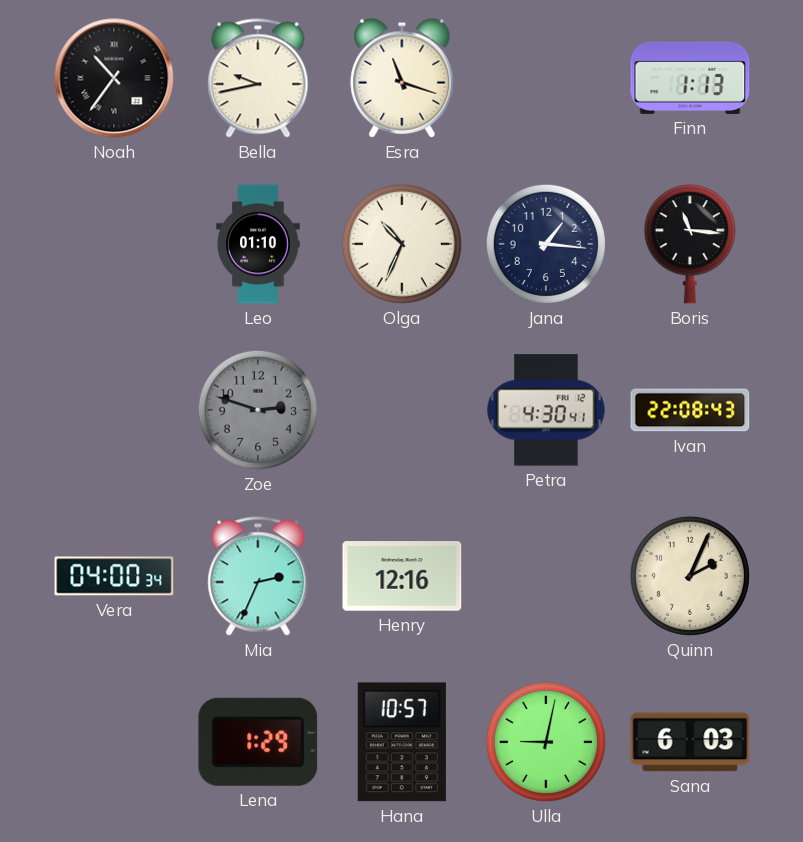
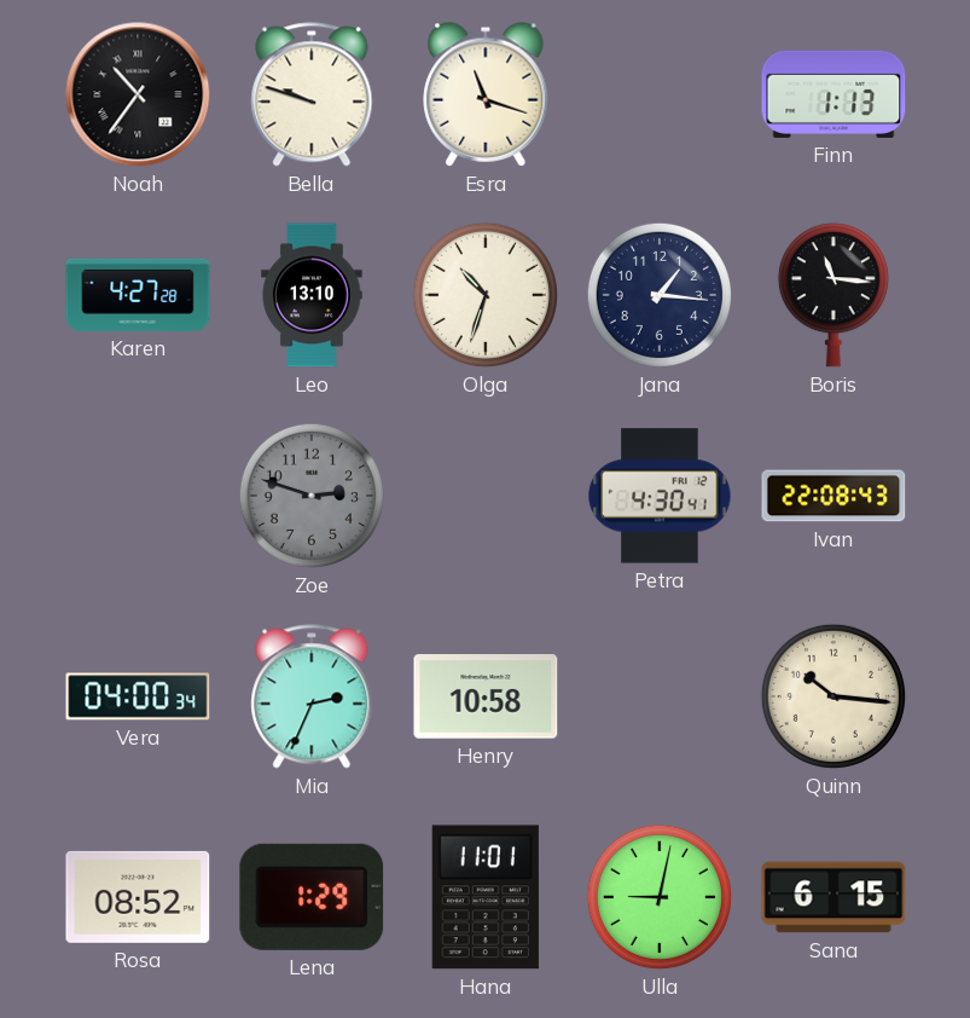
Bella: 9:43 -> 9:48 (312, 94)
Karen: none -> 4:27 (138, 295)
Leo: 01:10 -> 13:10 (312, 295)
Olga: 10:34 -> 10:33 (486, 295)
Henry: 12:16 -> 10:58 (486, 696)
Quinn: 2:04 -> 10:16 (833, 696)
Rosa: none -> 08:52 (138, 897)
Hana: 10:57 -> 11:01 (486, 897)
Sana: 6:03 -> 6:15 (833, 897)
